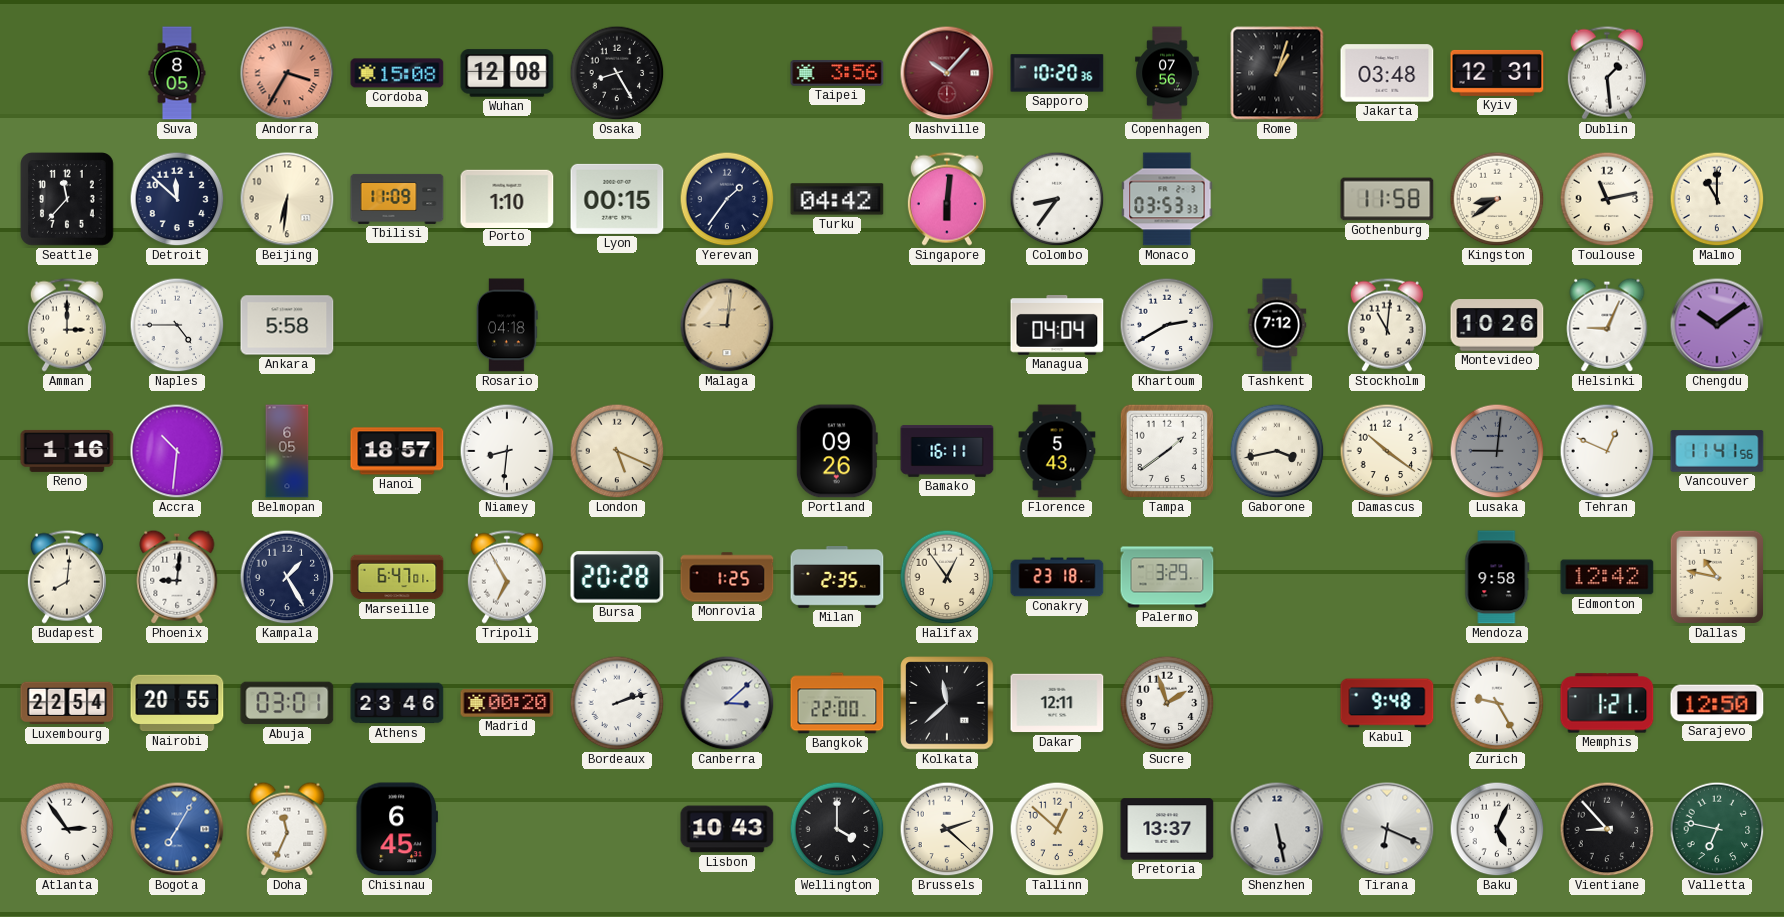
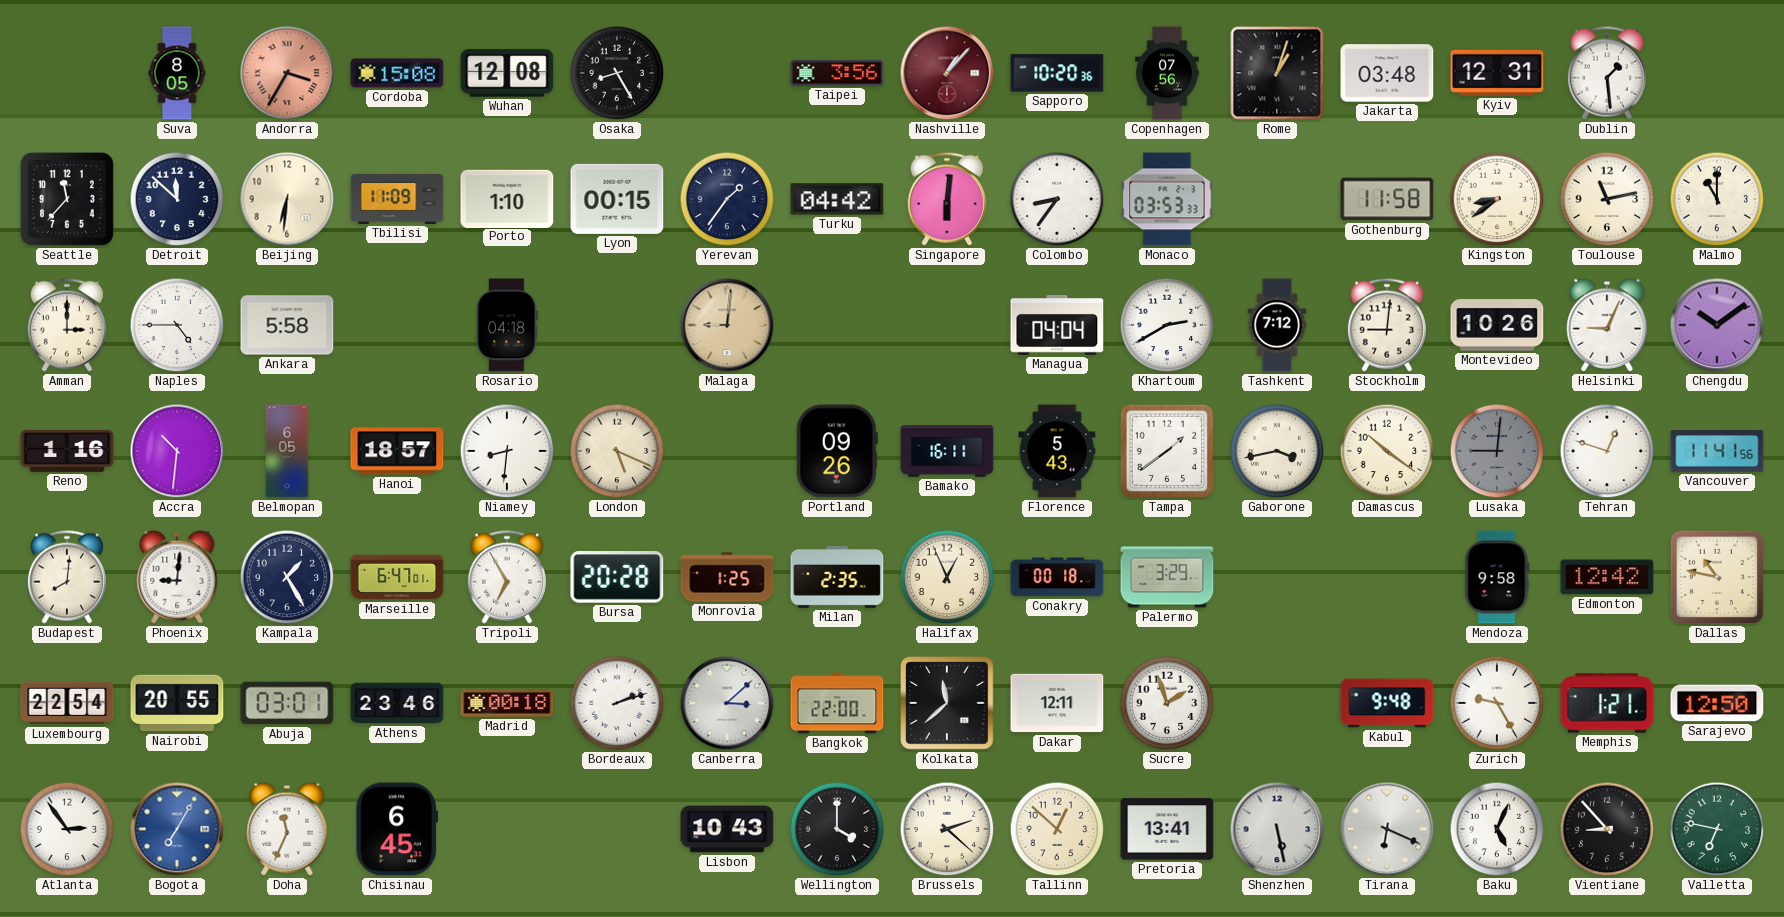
Nashville: 10:07 -> 1:07 (947, 73)
Stockholm: 11:01 -> 9:01 (1387, 325)
Tehran: 12:49 -> 12:48 (1607, 451)
Halifax: 12:54 -> 12:56 (947, 577)
Conakry: 23:18 -> 00:18 (1057, 577)
Madrid: 00:20 -> 00:18 (507, 703)
Pretoria: 13:37 -> 13:41 (1167, 829)
